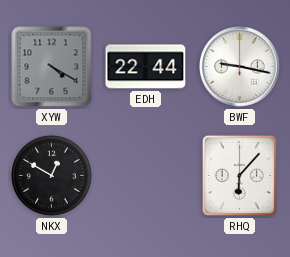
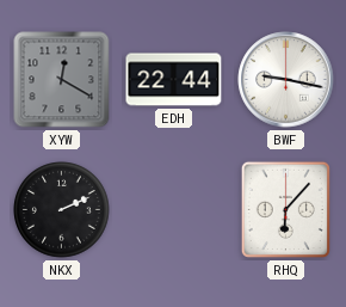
XYW: 4:20 -> 12:20 (62, 80)
NKX: 12:50 -> 2:11 (62, 210)
